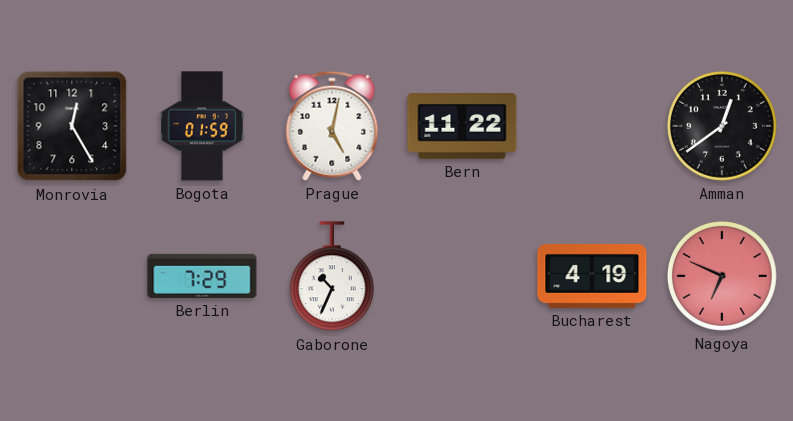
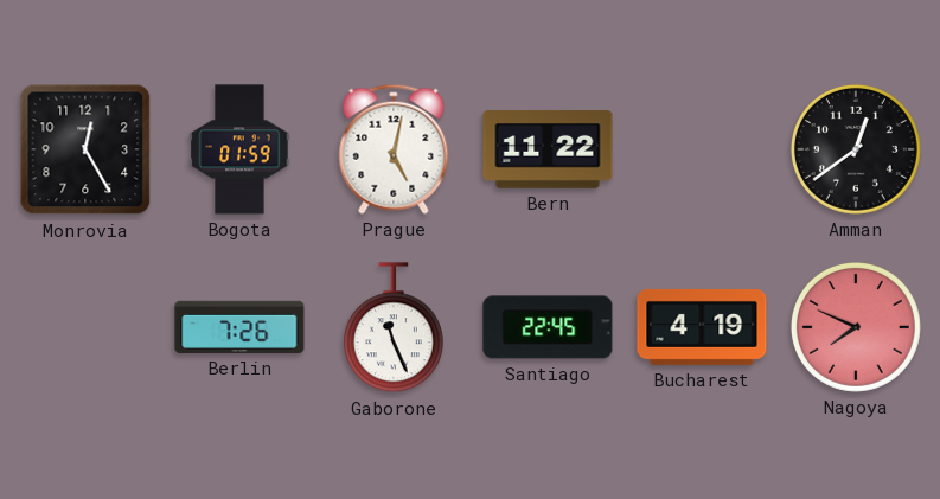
Berlin: 7:29 -> 7:26 (239, 327)
Gaborone: 10:34 -> 11:26 (394, 328)
Santiago: none -> 22:45 (548, 327)
Nagoya: 6:49 -> 7:49 (856, 327)
